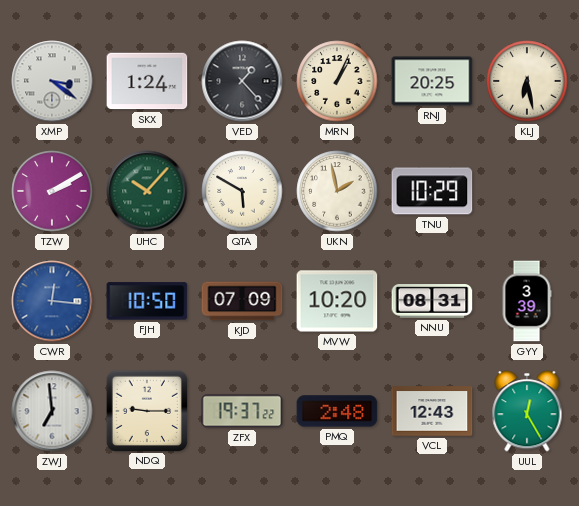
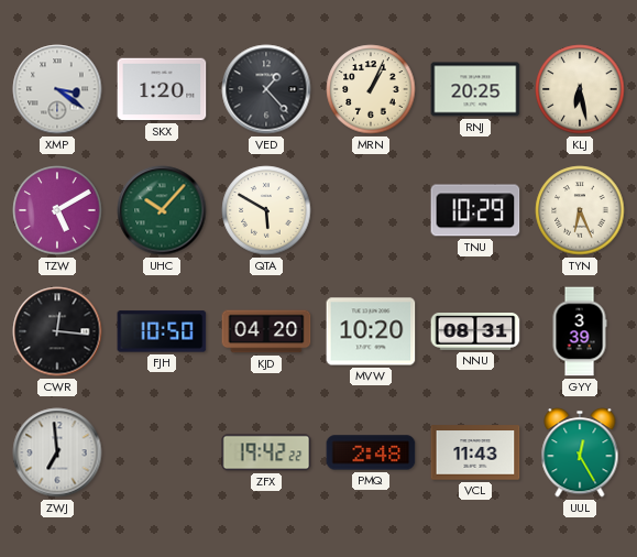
SKX: 1:24 -> 1:20 (162, 89)
TZW: 2:10 -> 5:10 (57, 210)
UKN: 1:58 -> none (337, 191)
TYN: none -> 6:26 (580, 210)
CWR dial: blue -> black (57, 331)
KJD: 07:09 -> 04:20 (266, 331)
NDQ: 9:15 -> none (146, 410)
ZFX: 19:37 -> 19:42 (266, 452)
VCL: 12:43 -> 11:43 (475, 452)
